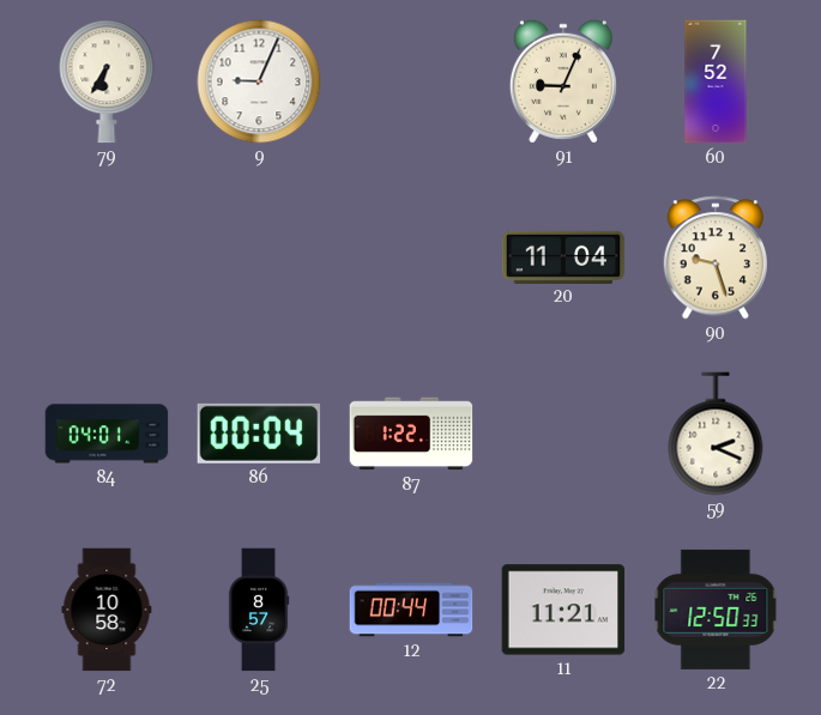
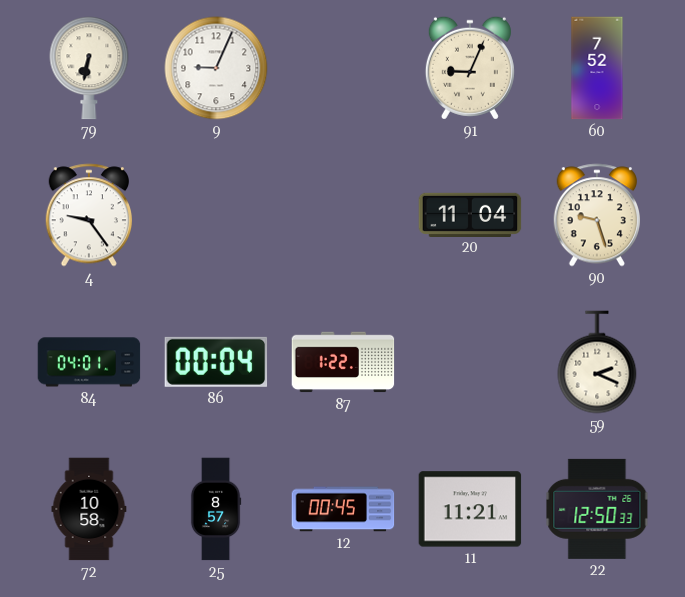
79: 6:35 -> 6:32 (89, 68)
4: none -> 9:24 (88, 215)
12: 00:44 -> 00:45 (343, 509)
